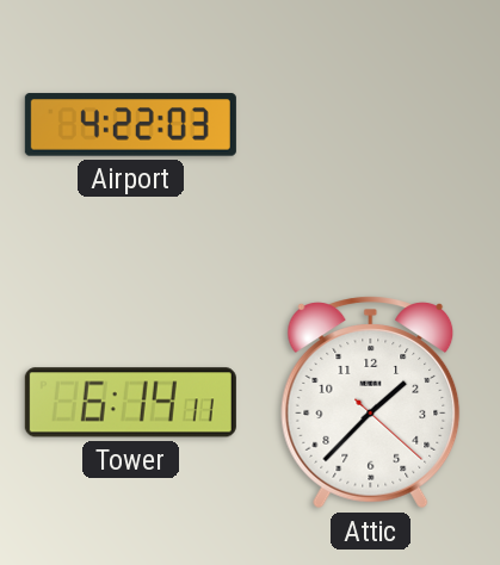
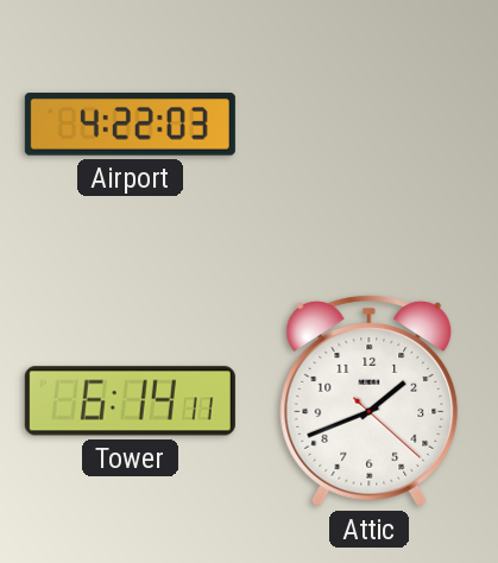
Attic: 1:37 -> 1:41 (370, 401)
